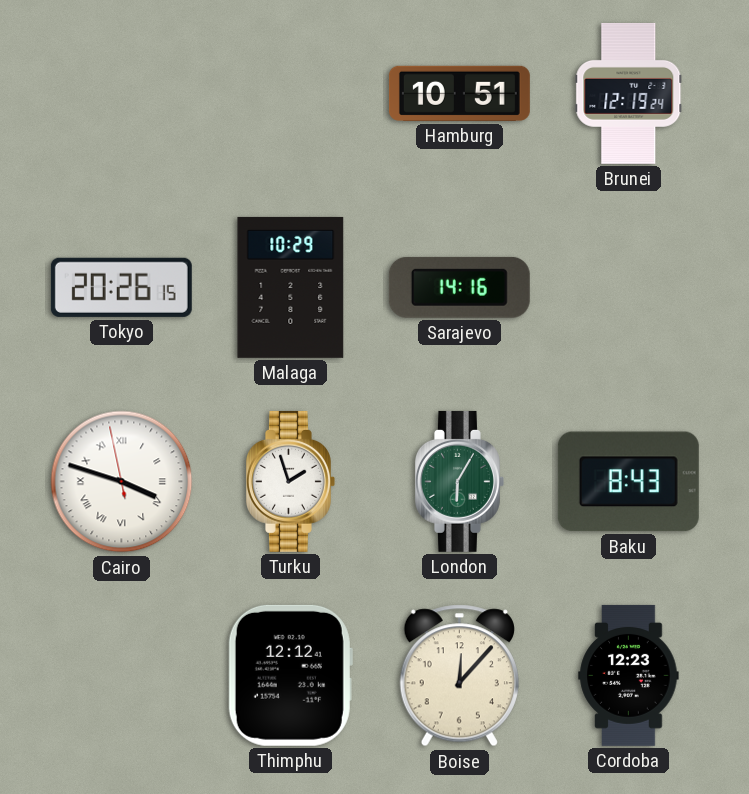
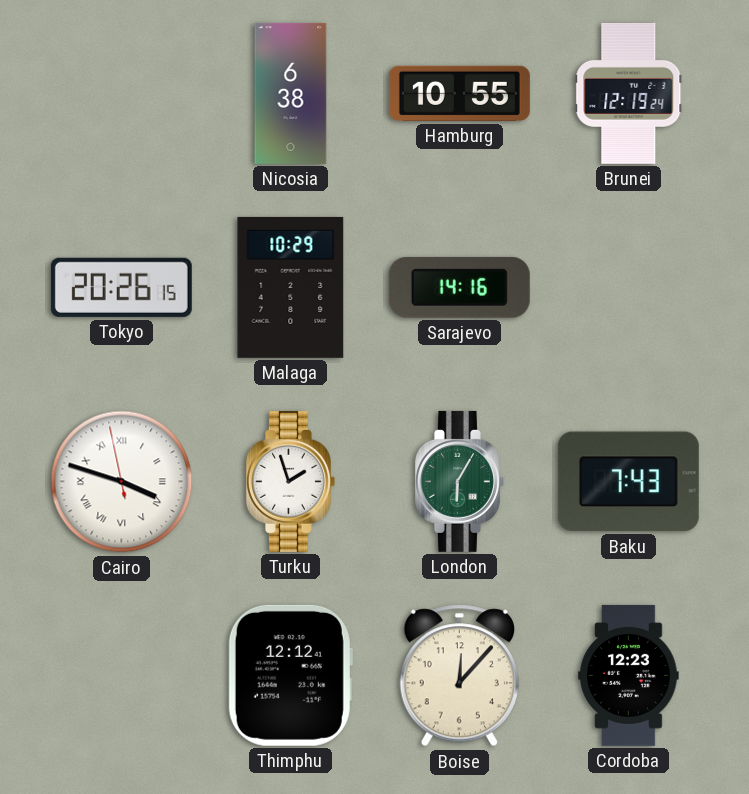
Nicosia: none -> 6:38 (291, 93)
Hamburg: 10:51 -> 10:55 (459, 93)
Baku: 8:43 -> 7:43 (628, 482)
